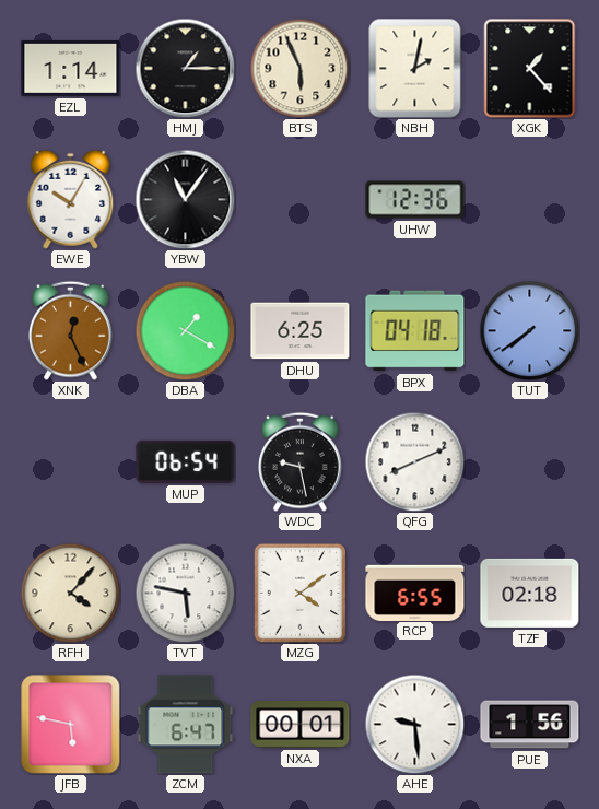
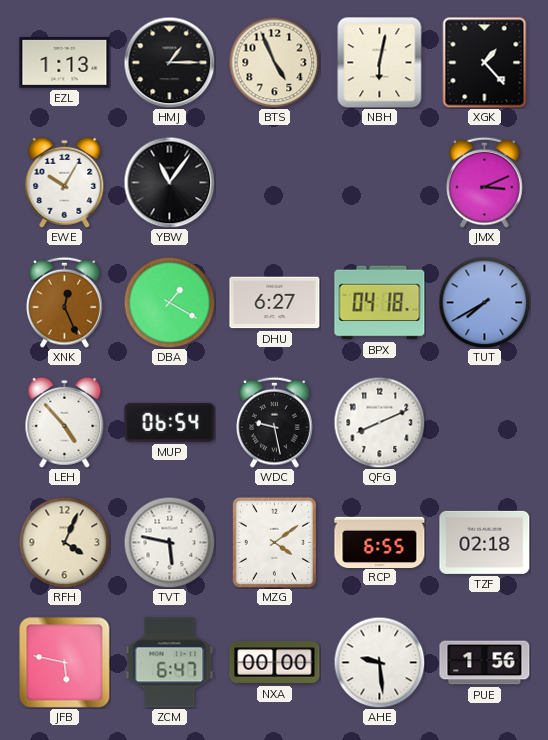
EZL: 1:14 -> 1:13 (65, 62)
BTS: 5:56 -> 4:56 (274, 62)
NBH: 2:02 -> 6:02 (380, 63)
UHW: 12:36 -> none (415, 200)
JMX: none -> 3:11 (485, 182)
DHU: 6:25 -> 6:27 (275, 303)
TUT: 7:39 -> 7:40 (484, 302)
LEH: none -> 4:53 (65, 422)
RFH: 4:07 -> 4:04 (64, 542)
NXA: 00:01 -> 00:00 (275, 663)
